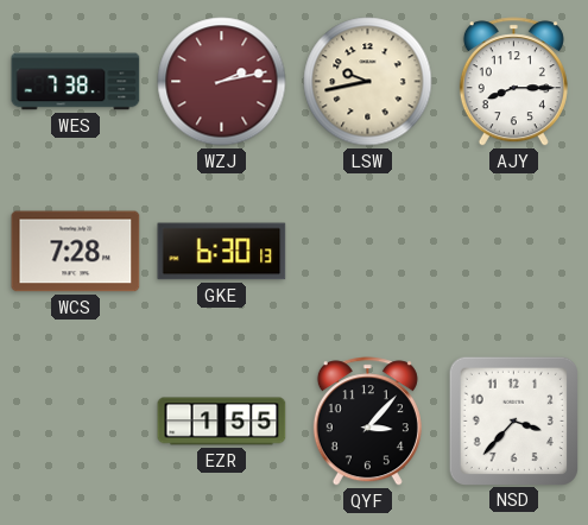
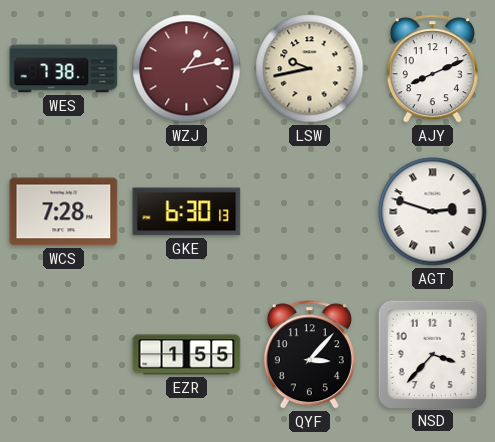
WZJ: 2:13 -> 1:13 (187, 69)
AJY: 8:15 -> 8:11 (432, 69)
AGT: none -> 2:48 (433, 212)
